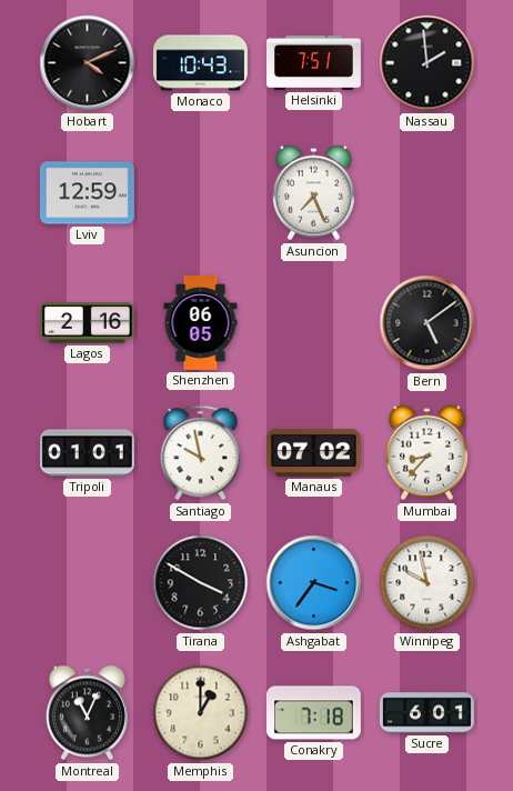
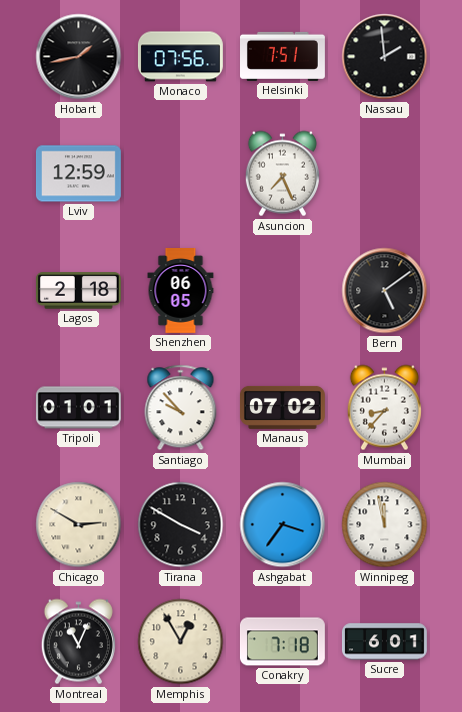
Hobart: 4:11 -> 1:43 (79, 57)
Monaco: 10:43 -> 07:56 (180, 57)
Lagos: 2:16 -> 2:18 (78, 291)
Santiago: 9:58 -> 9:53 (181, 408)
Chicago: none -> 2:50 (79, 525)
Winnipeg: 9:58 -> 11:58 (385, 525)
Memphis: 1:00 -> 12:55 (181, 642)
